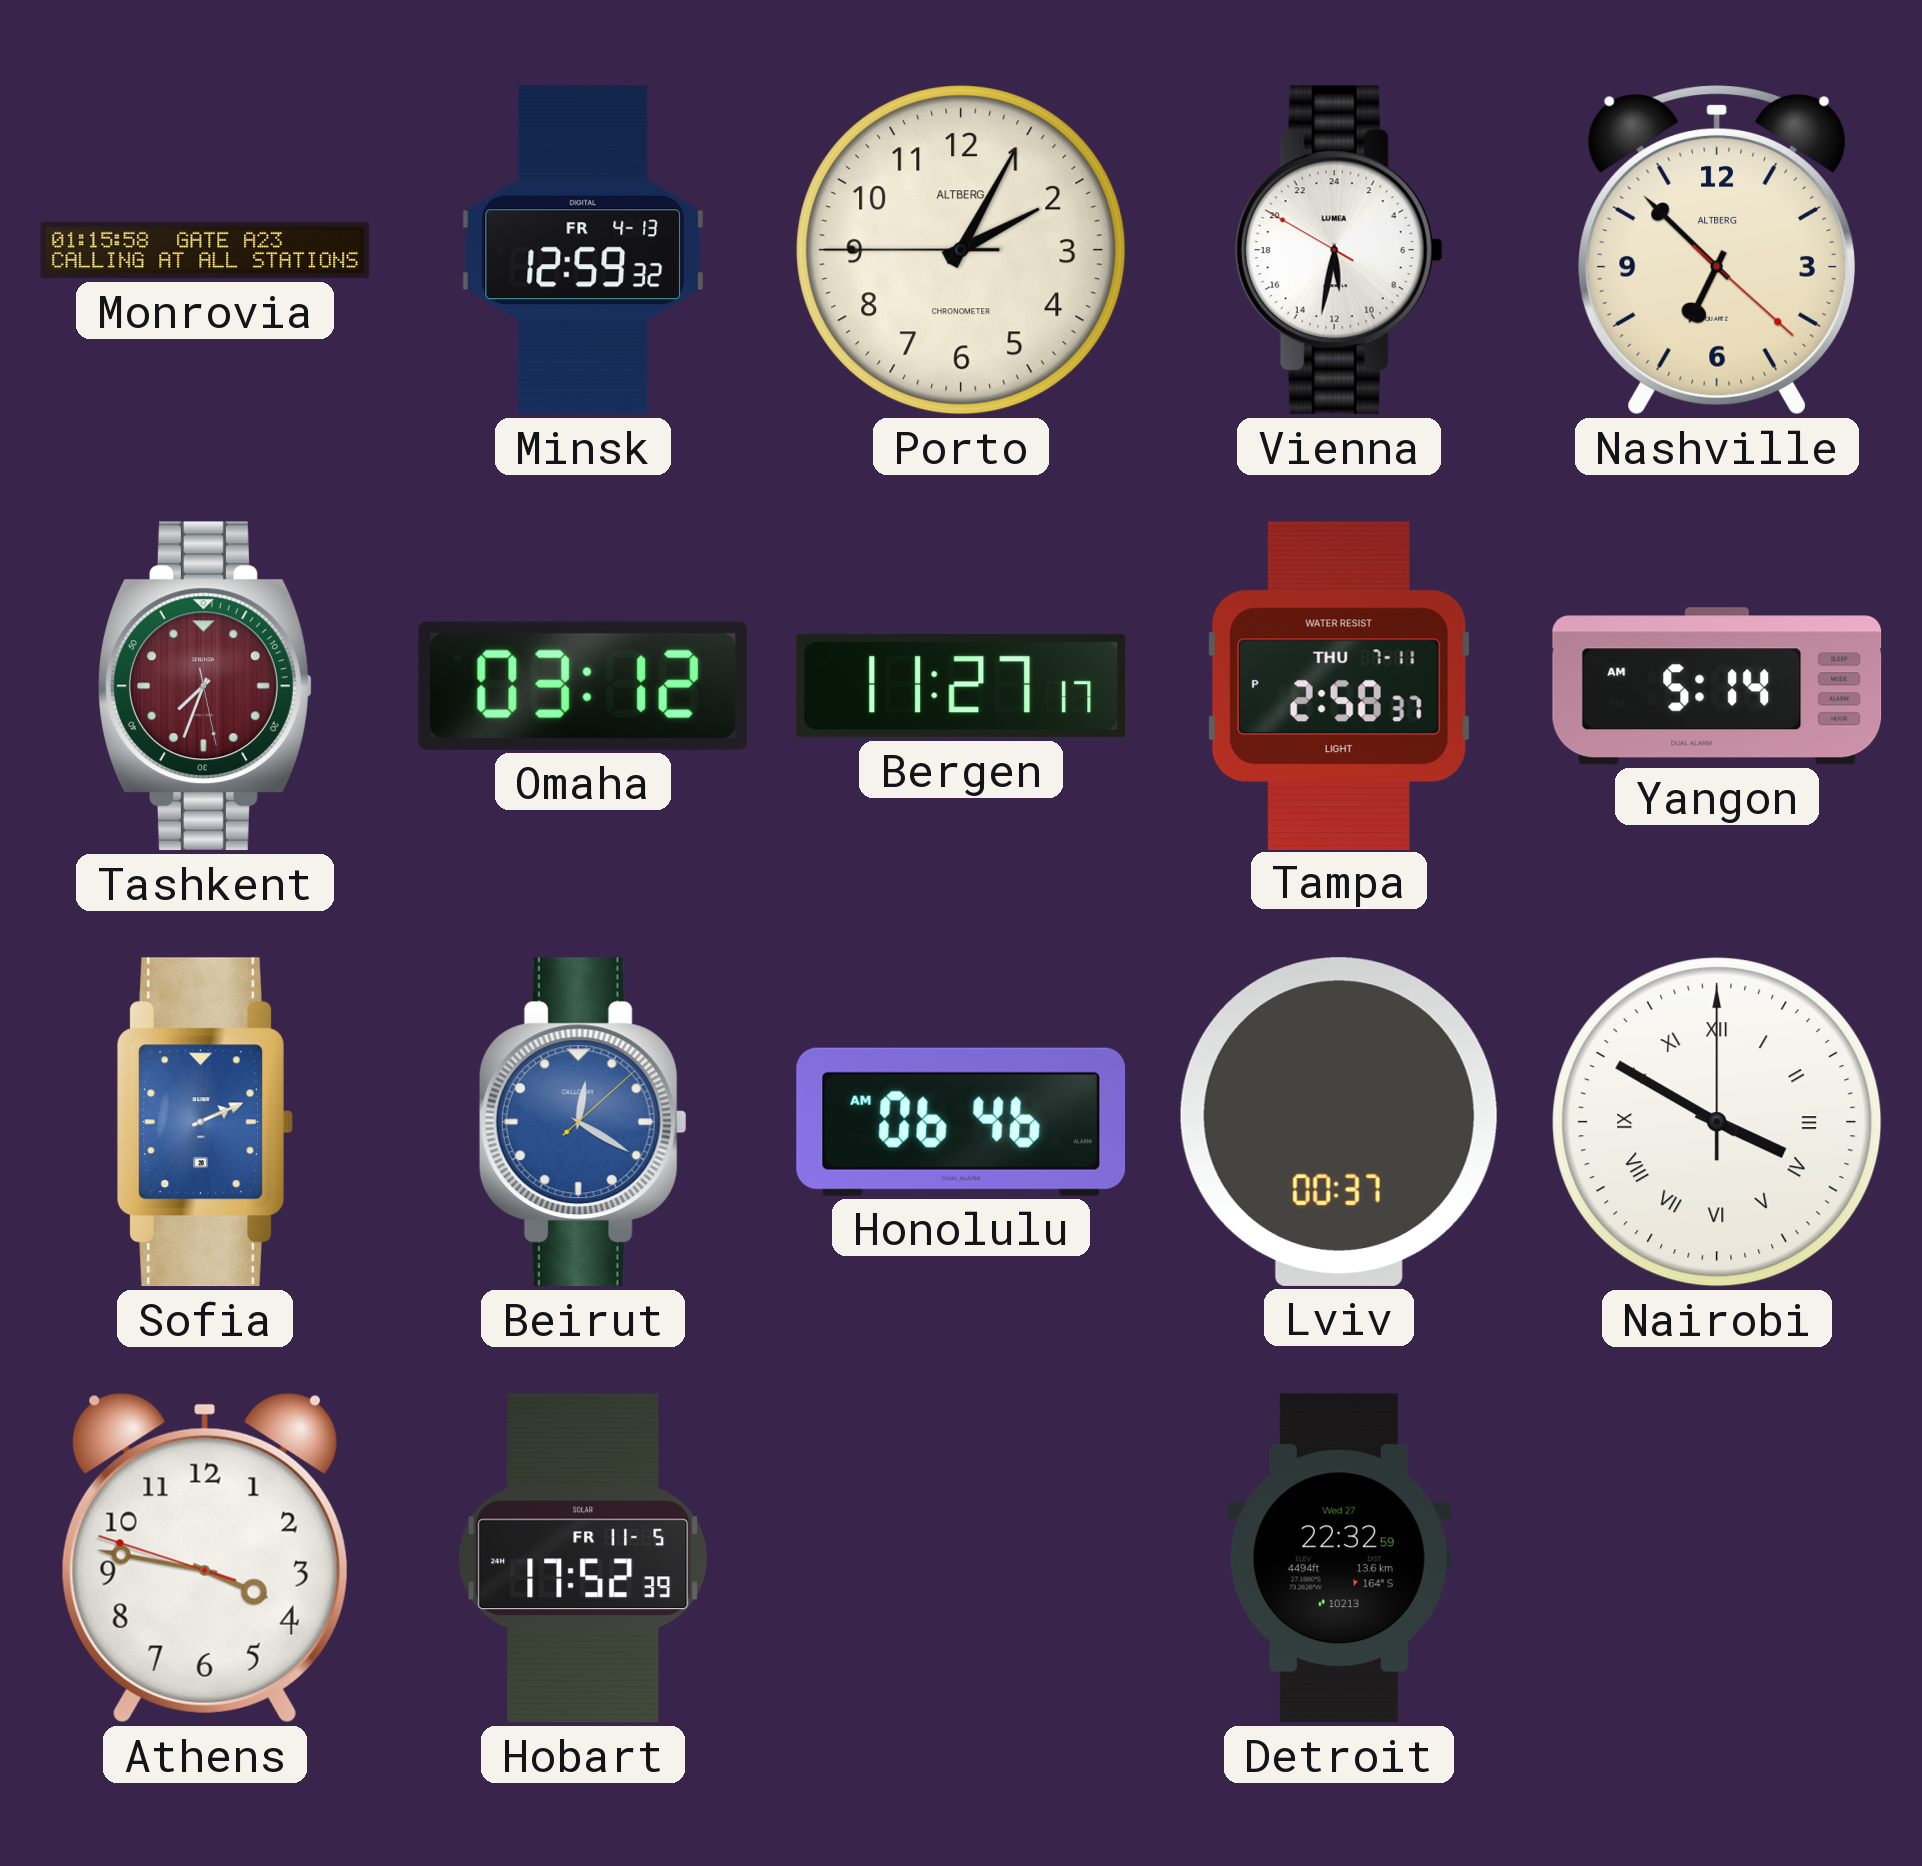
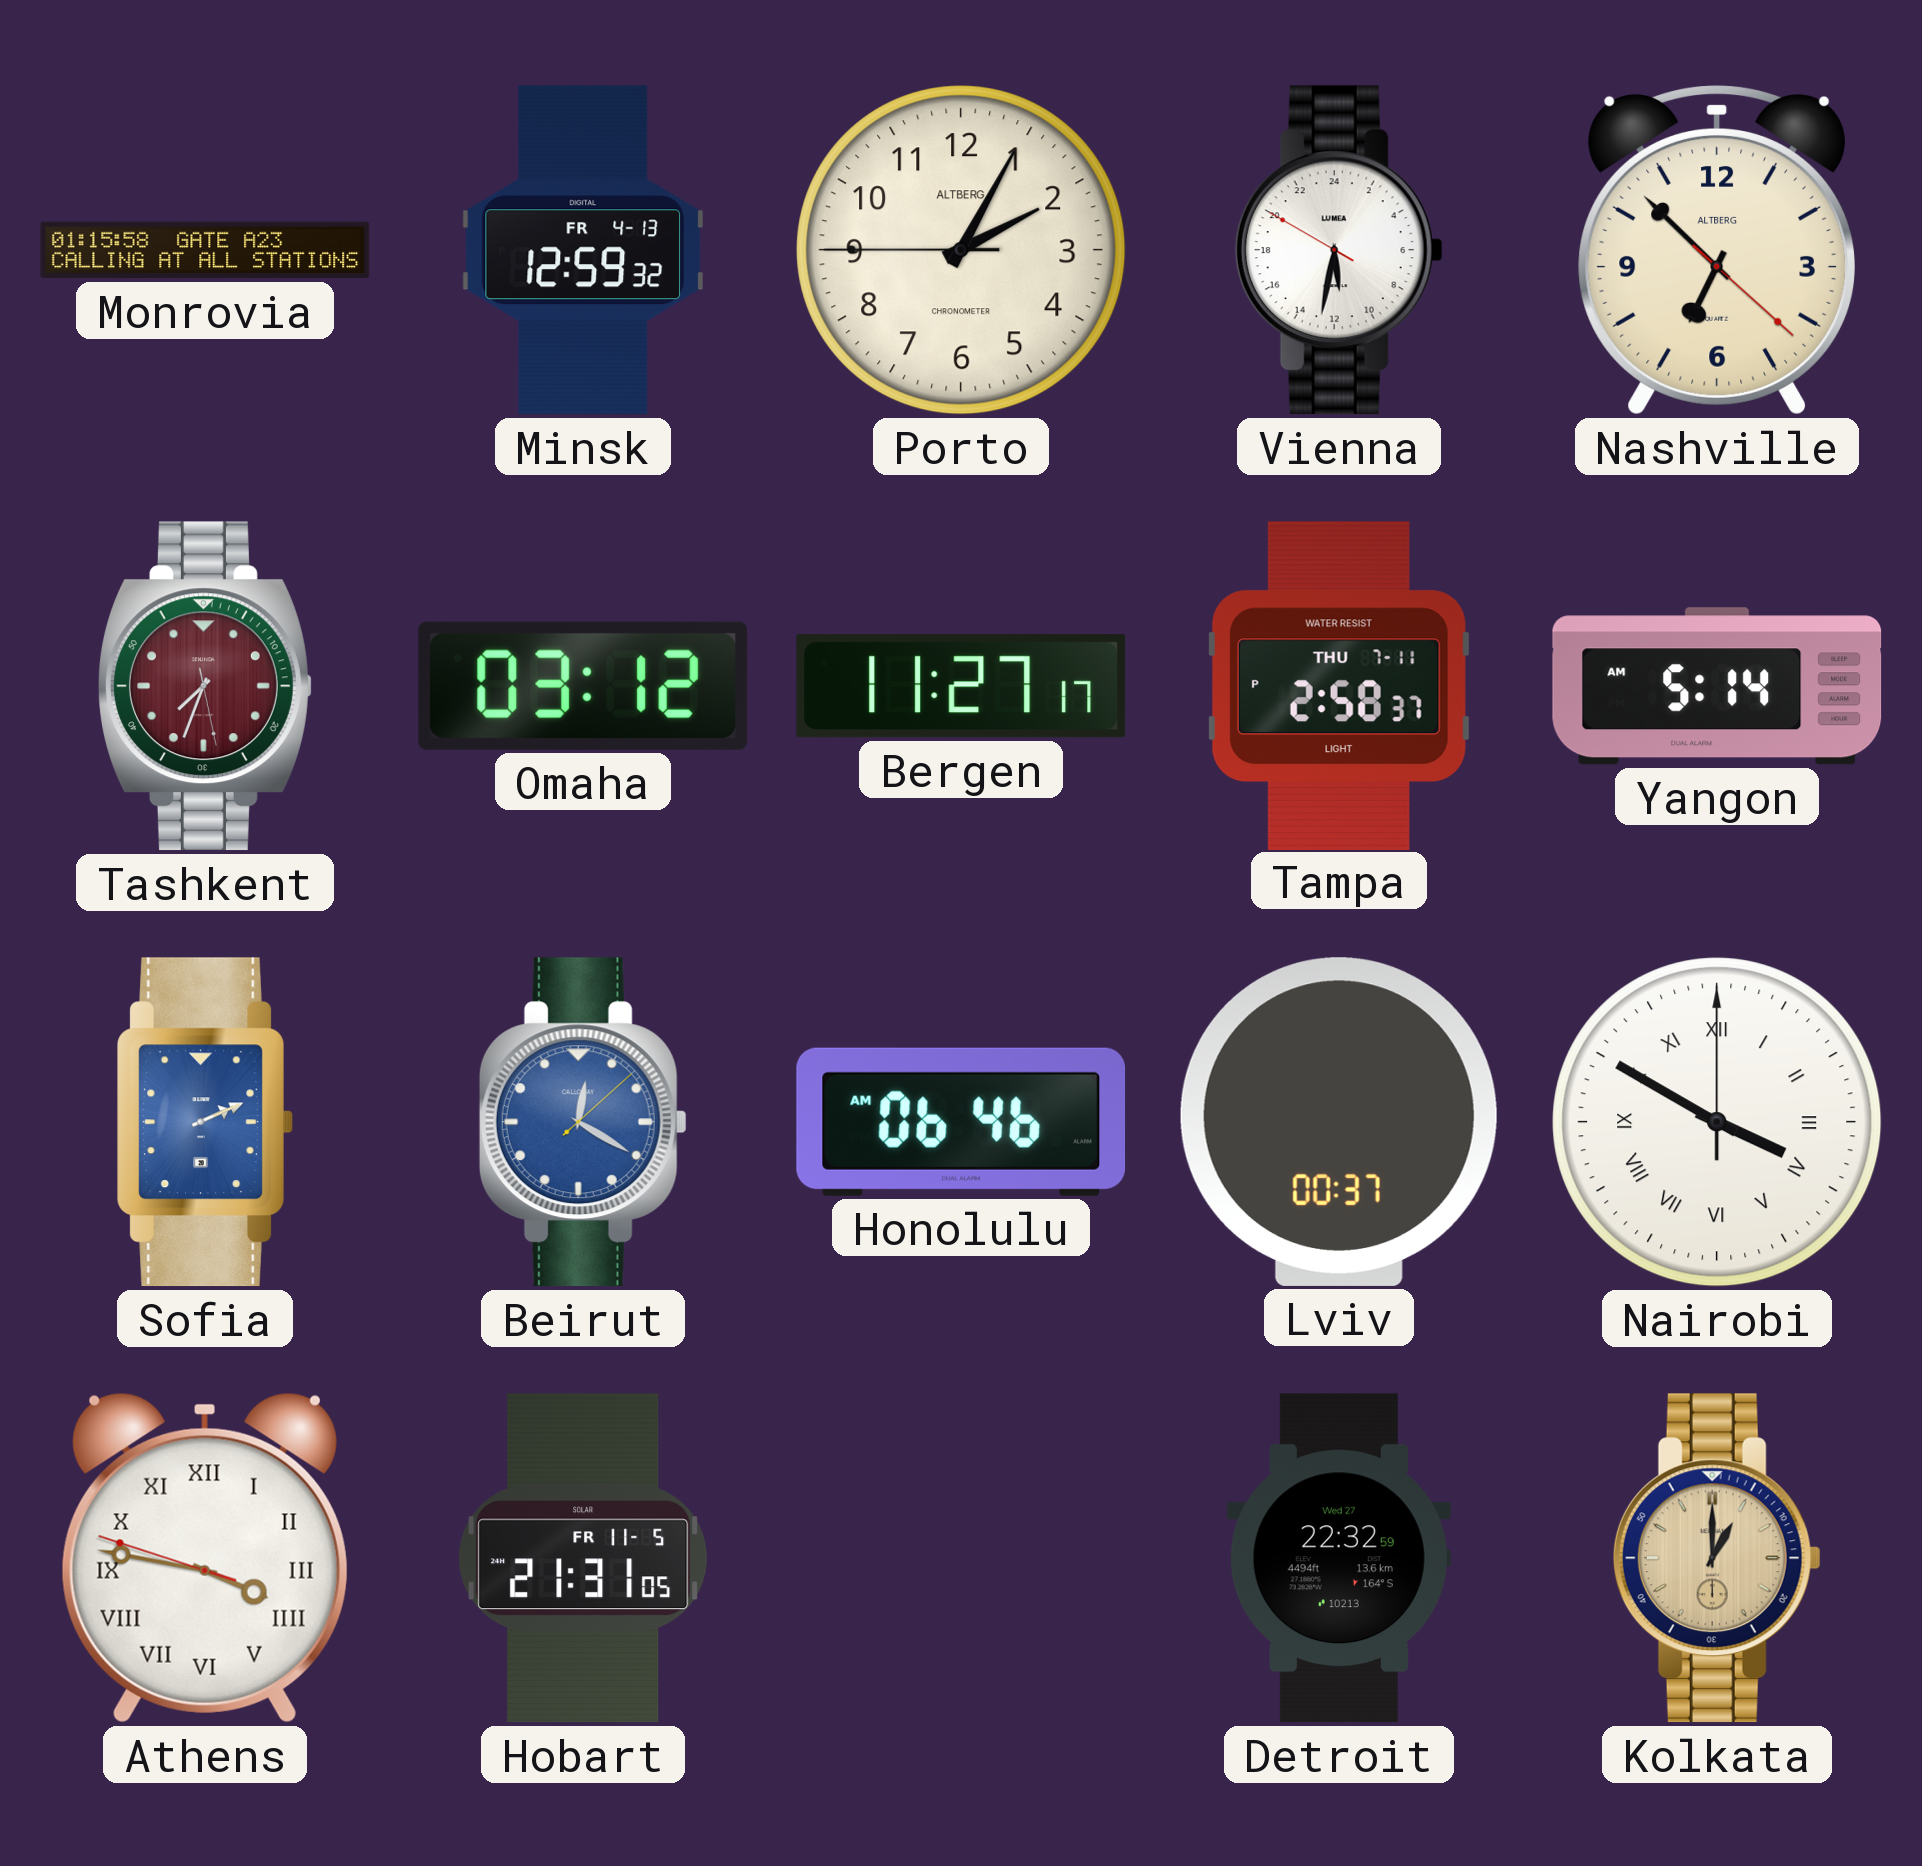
Athens numerals: Arabic -> Roman (205, 1558)
Hobart: 17:52 -> 21:31 (583, 1558)
Kolkata: none -> 1:00 (1717, 1558)
